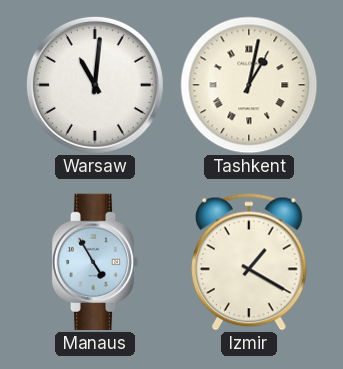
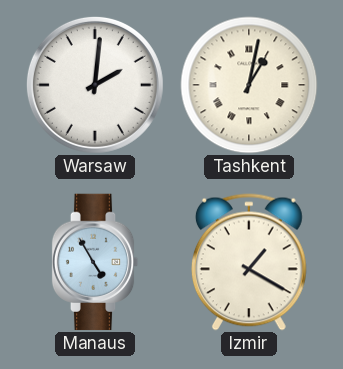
Warsaw: 11:01 -> 2:01 (95, 85)
